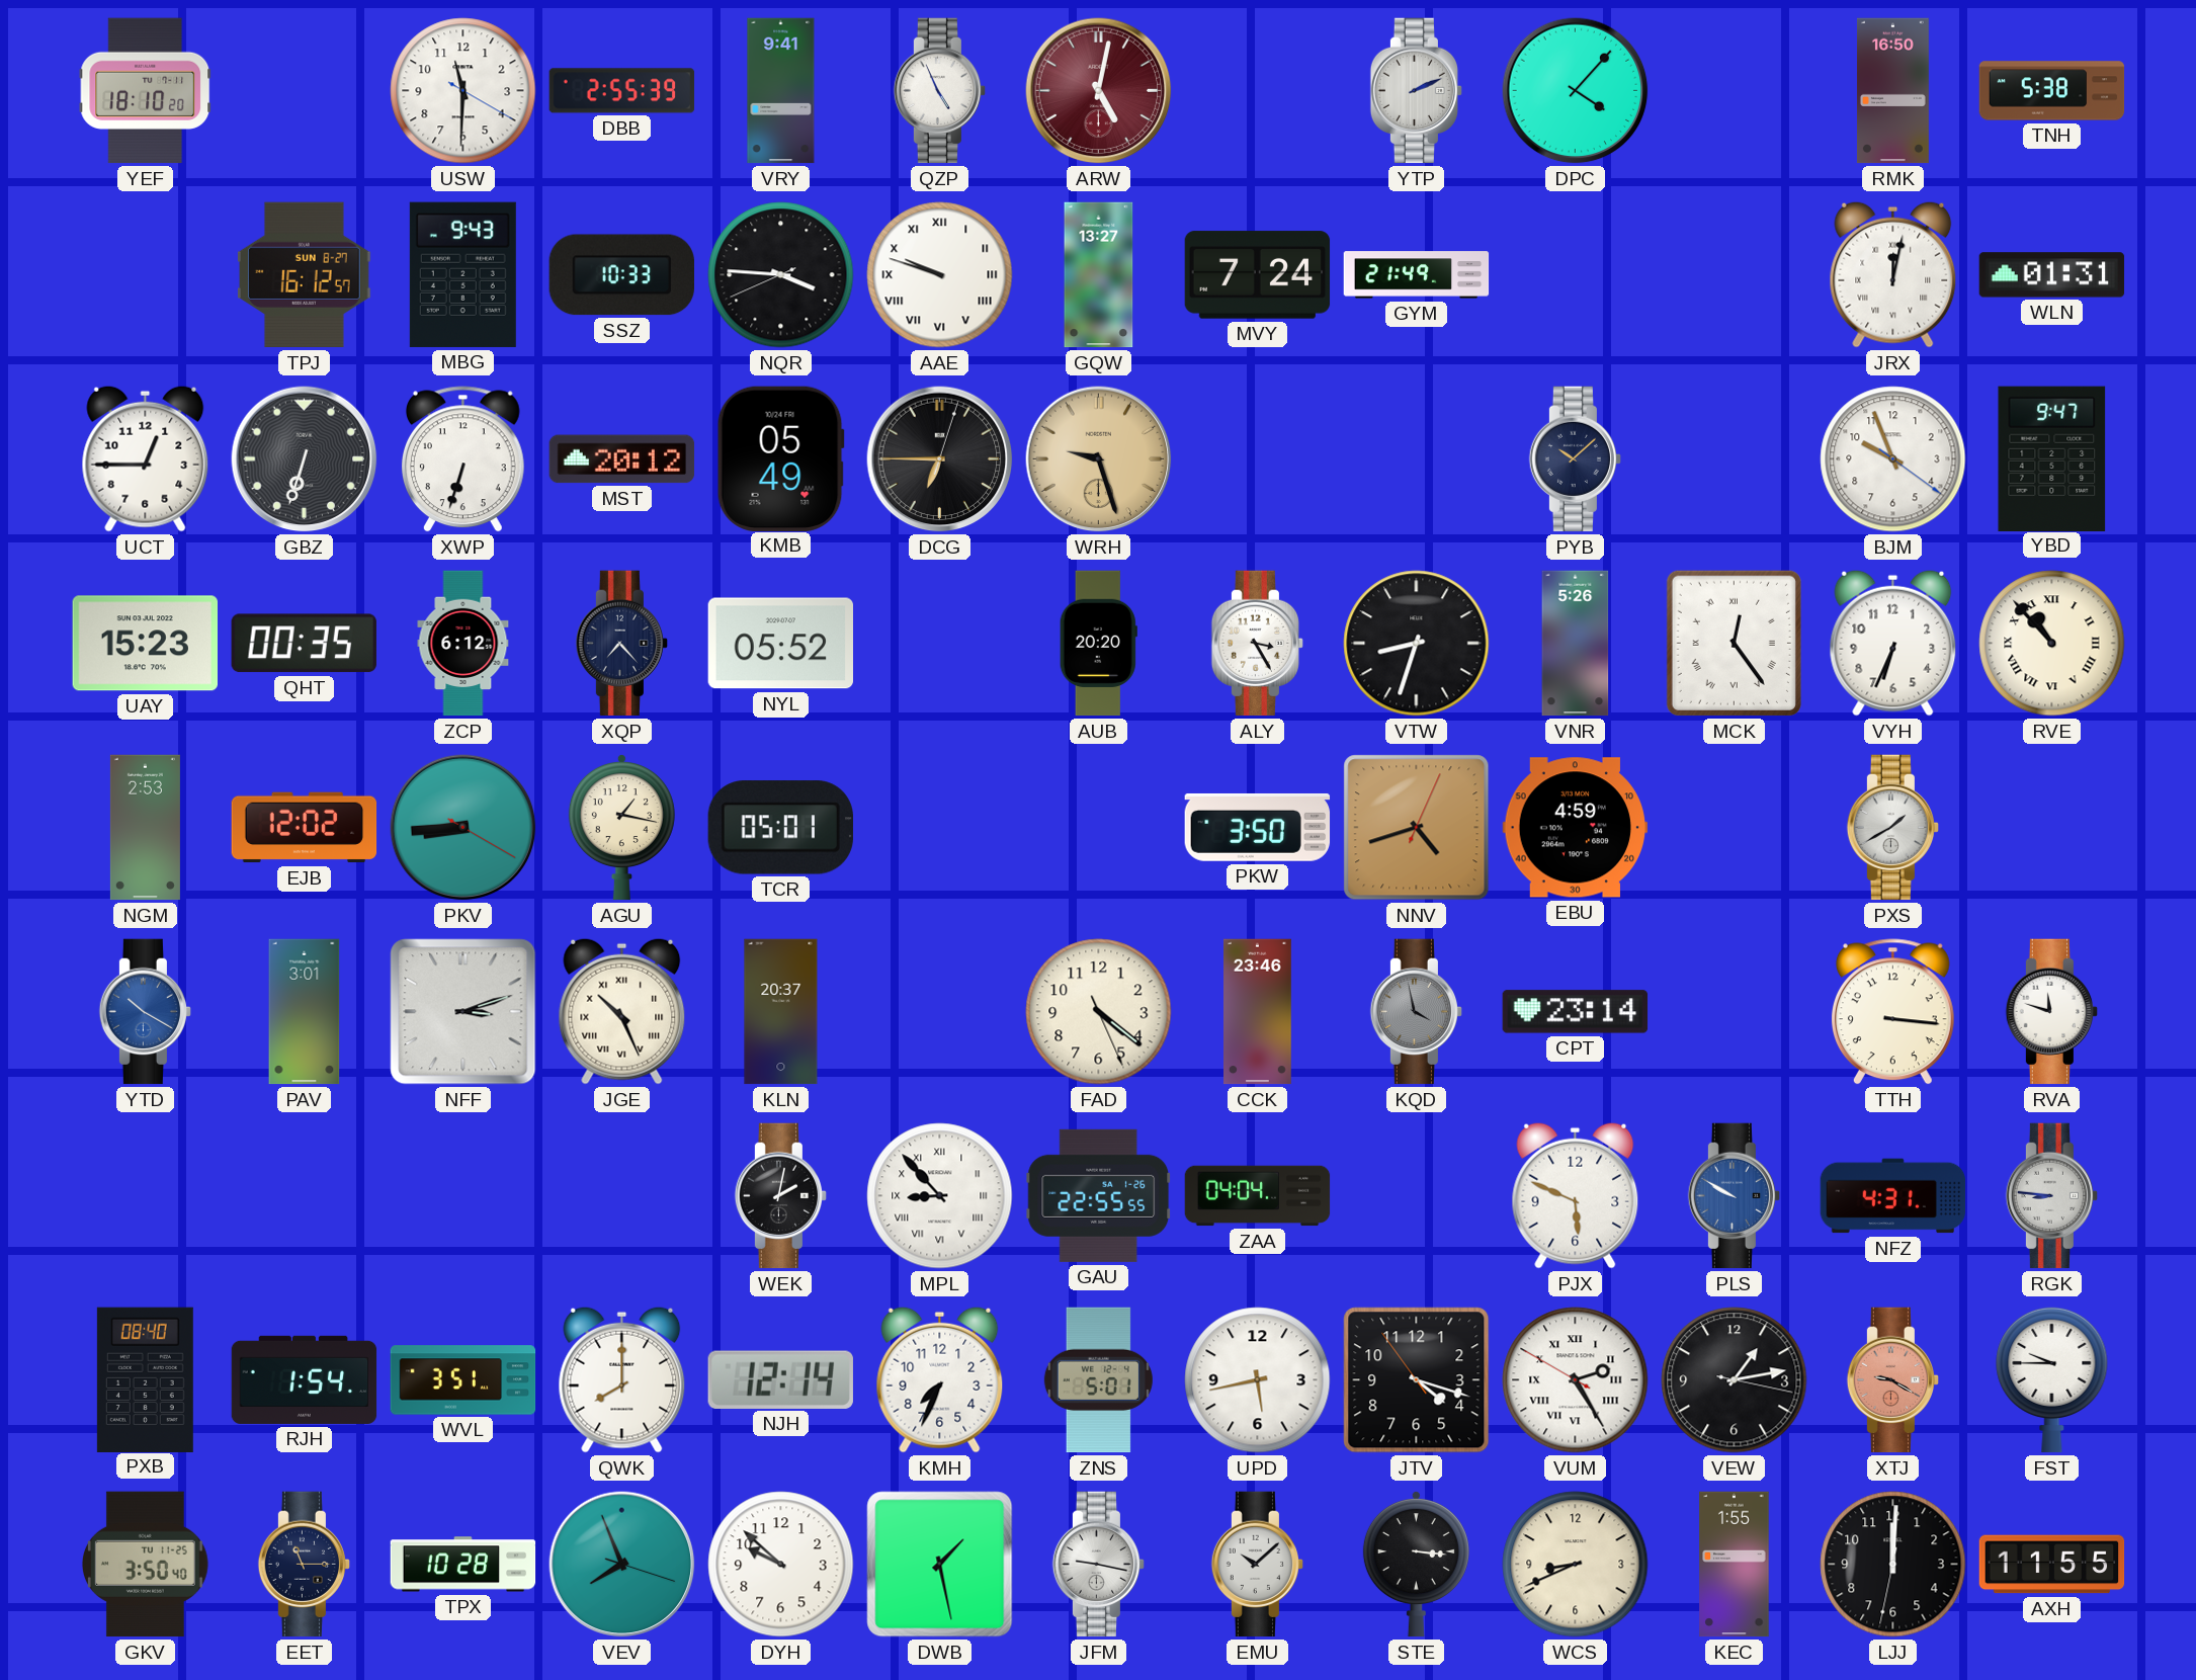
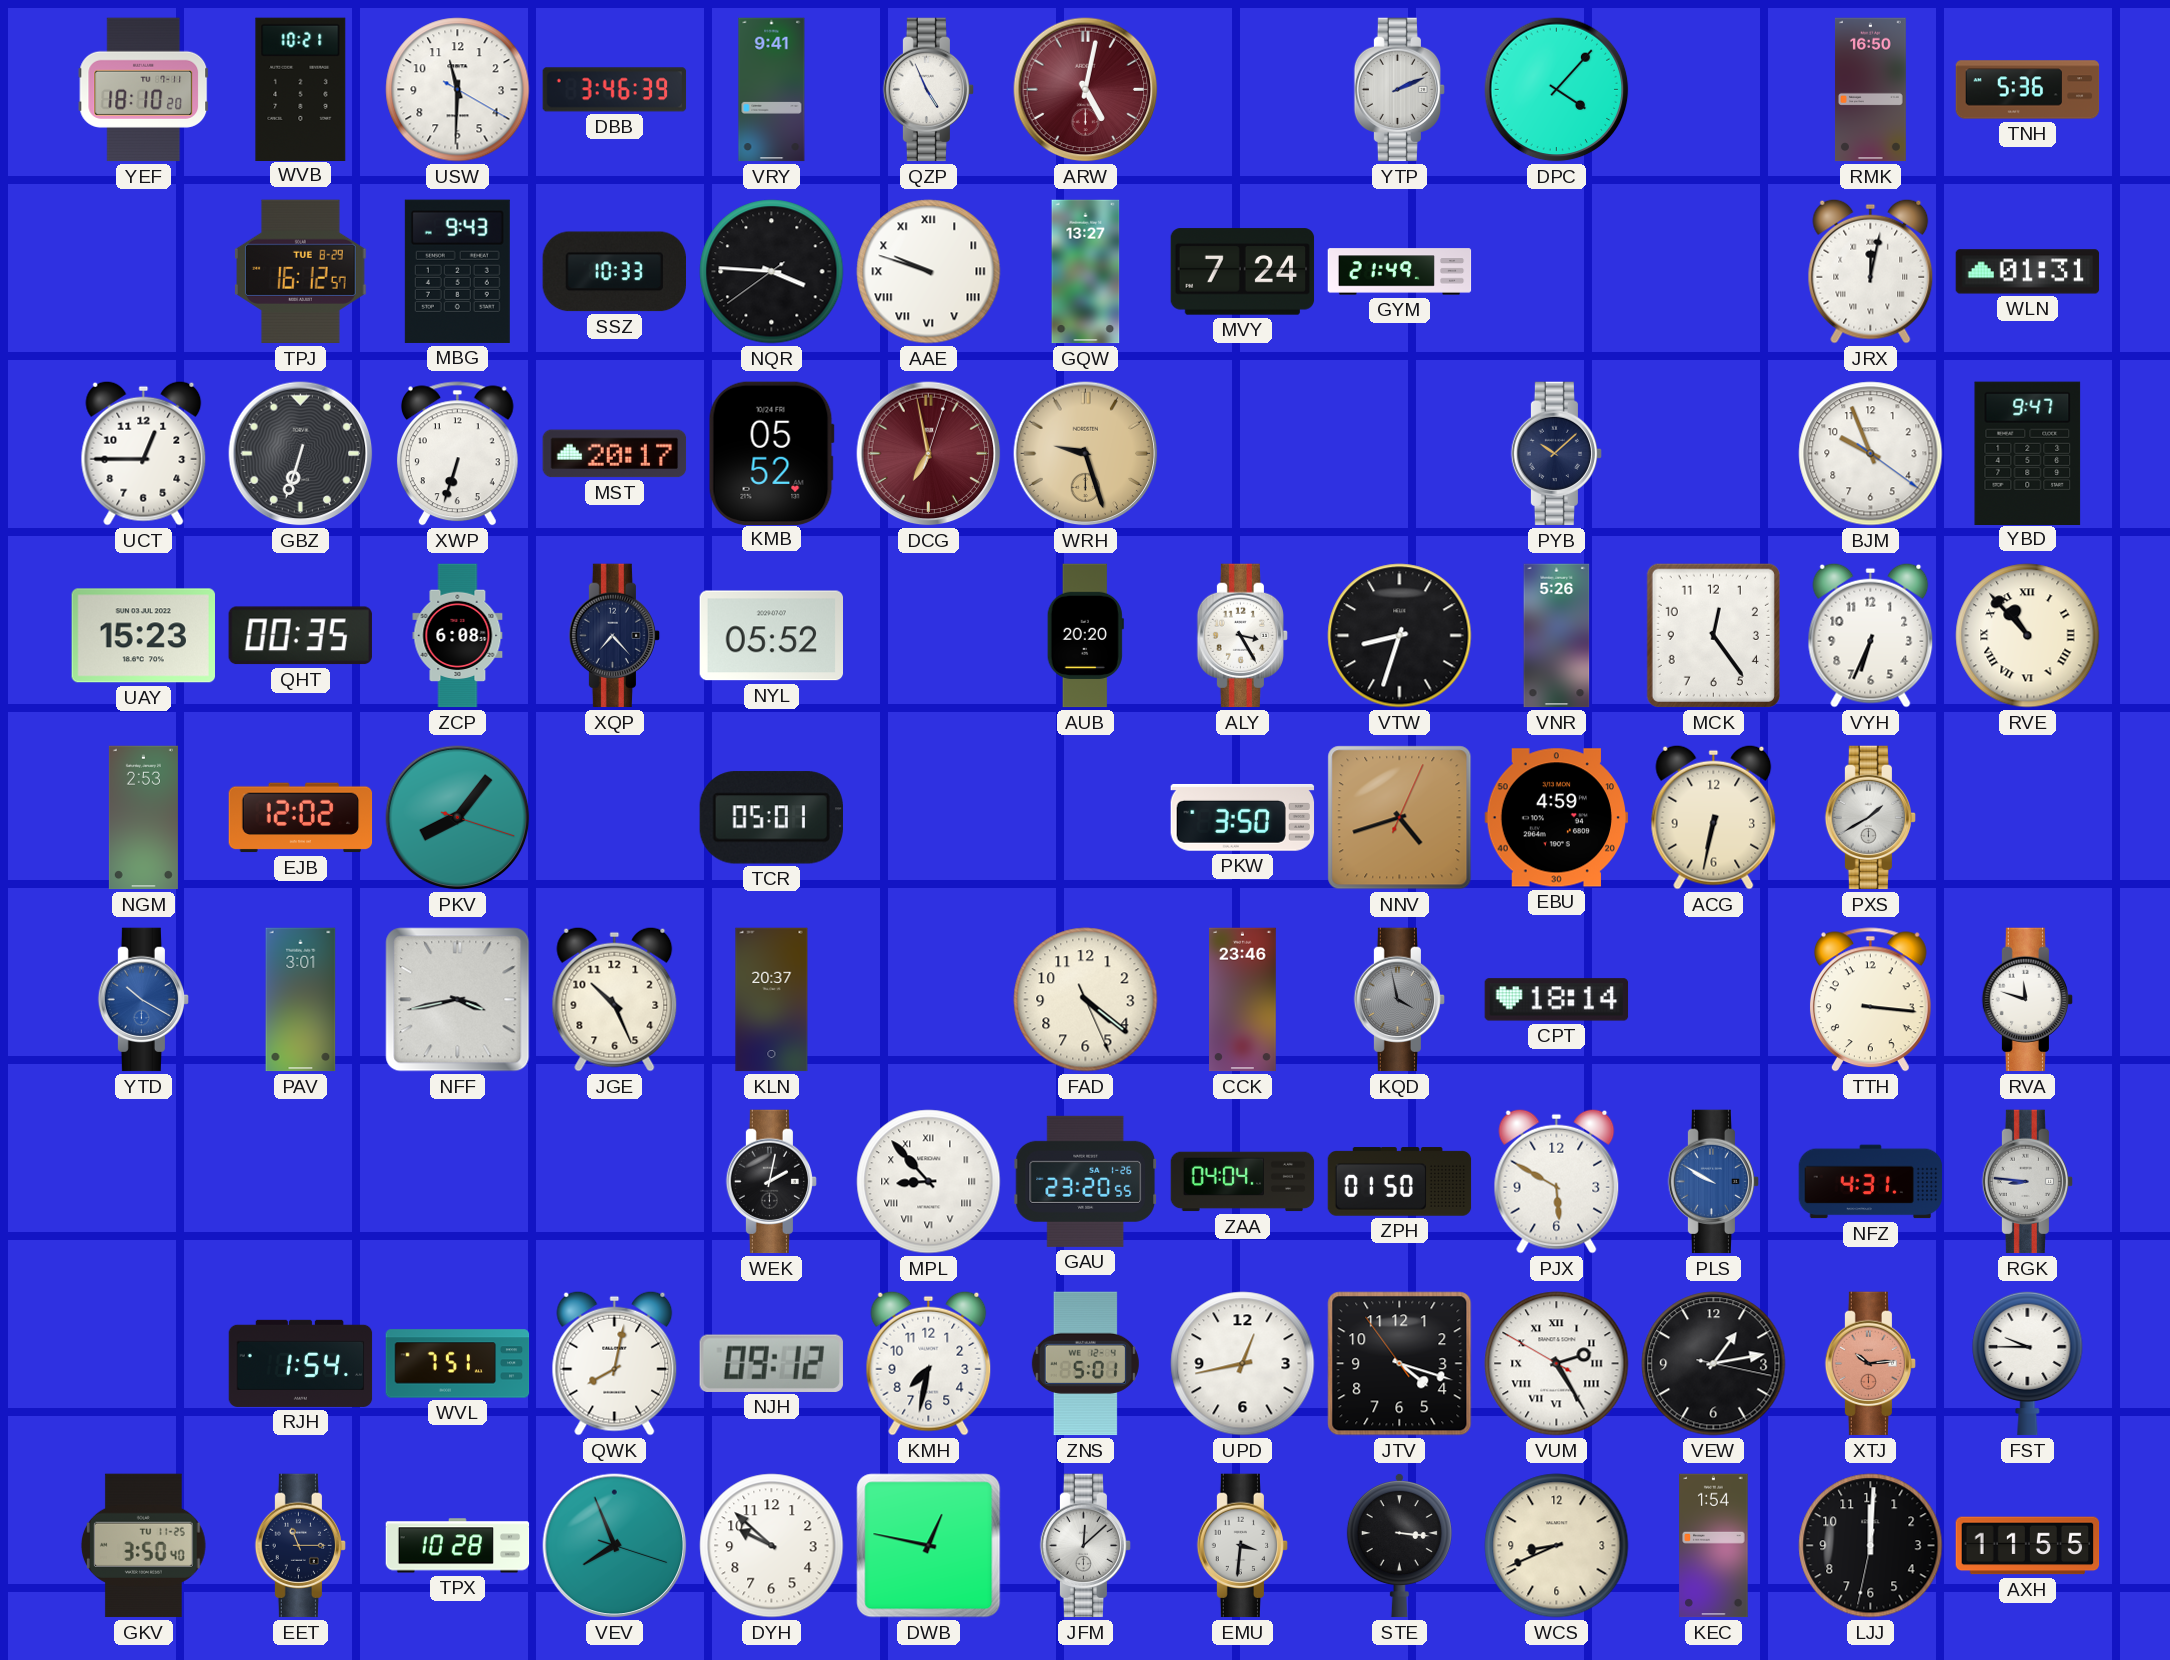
WVB: none -> 10:21 (301, 89)
DBB: 2:55 -> 3:46 (615, 90)
TNH: 5:38 -> 5:36 (2028, 90)
TPJ date: SUN 8-27 -> TUE 8-29 (301, 272)
NQR: 3:45:41 -> 3:45:39 (772, 272)
MST: 20:12 -> 20:17 (615, 454)
KMB: 05:49 -> 05:52 (771, 453)
DCG: 6:45 -> 6:58 (929, 454)
DCG dial: black -> burgundy (929, 454)
ZCP: 6:12 -> 6:08 (458, 636)
MCK numerals: Roman -> Arabic (1713, 635)
PKV: 8:44 -> 8:06 (458, 818)
AGU: 1:17 -> none (621, 827)
ACG: none -> 6:32 (1714, 817)
NFF: 3:12 -> 3:43 (458, 1000)
JGE numerals: Roman -> Arabic (615, 999)
CPT: 23:14 -> 18:14 (1557, 1000)
GAU: 22:55 -> 23:20 (1085, 1181)
ZPH: none -> 01:50 (1400, 1182)
PJX: 5:49 -> 5:50 (1557, 1181)
PXB: 08:40 -> none (145, 1379)
WVL: 3:51 -> 7:51 (458, 1364)
QWK: 8:00 -> 8:02 (615, 1363)
NJH: 12:14 -> 09:12 (771, 1363)
KMH: 7:34 -> 7:32 (929, 1363)
UPD: 5:43 -> 12:43 (1243, 1364)
XTJ: 9:20 -> 10:14 (1871, 1364)
DWB: 1:28 -> 12:47 (929, 1546)
JFM: 9:17 -> 12:08 (1086, 1546)
EMU: 10:08 -> 3:31 (1243, 1546)
KEC: 1:55 -> 1:54 (1714, 1546)
